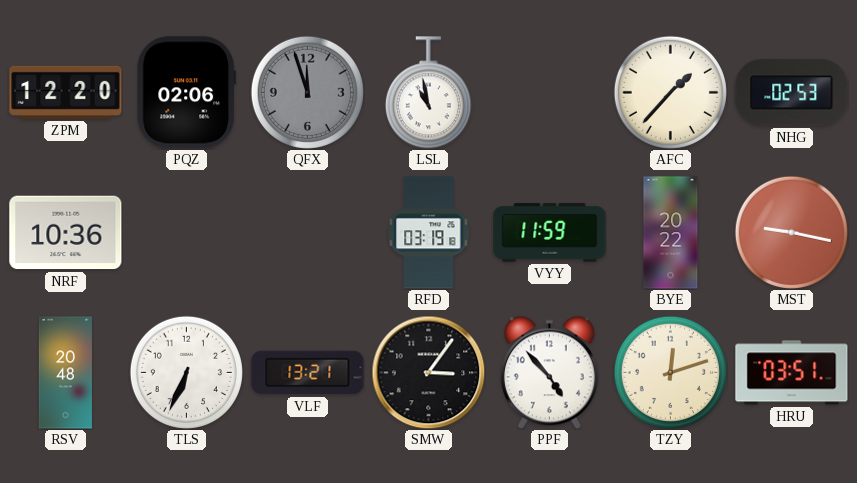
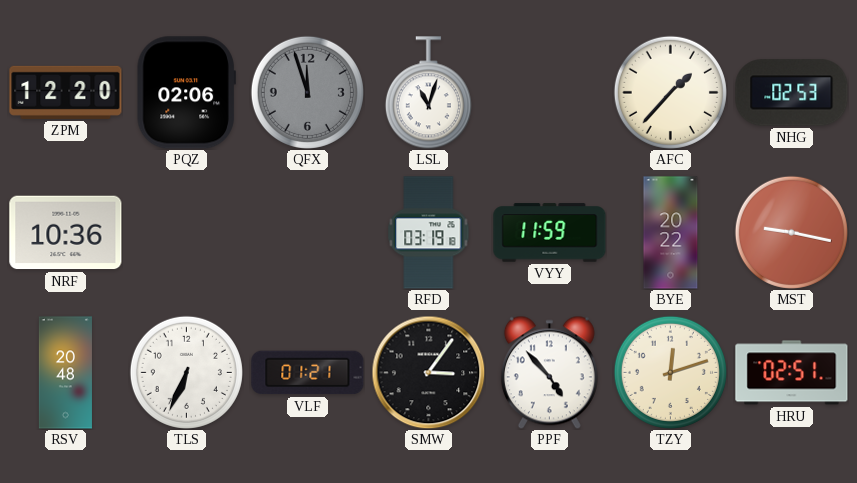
LSL: 10:58 -> 11:03 (428, 93)
VLF: 13:21 -> 01:21 (308, 373)
HRU: 03:51 -> 02:51 (792, 373)
